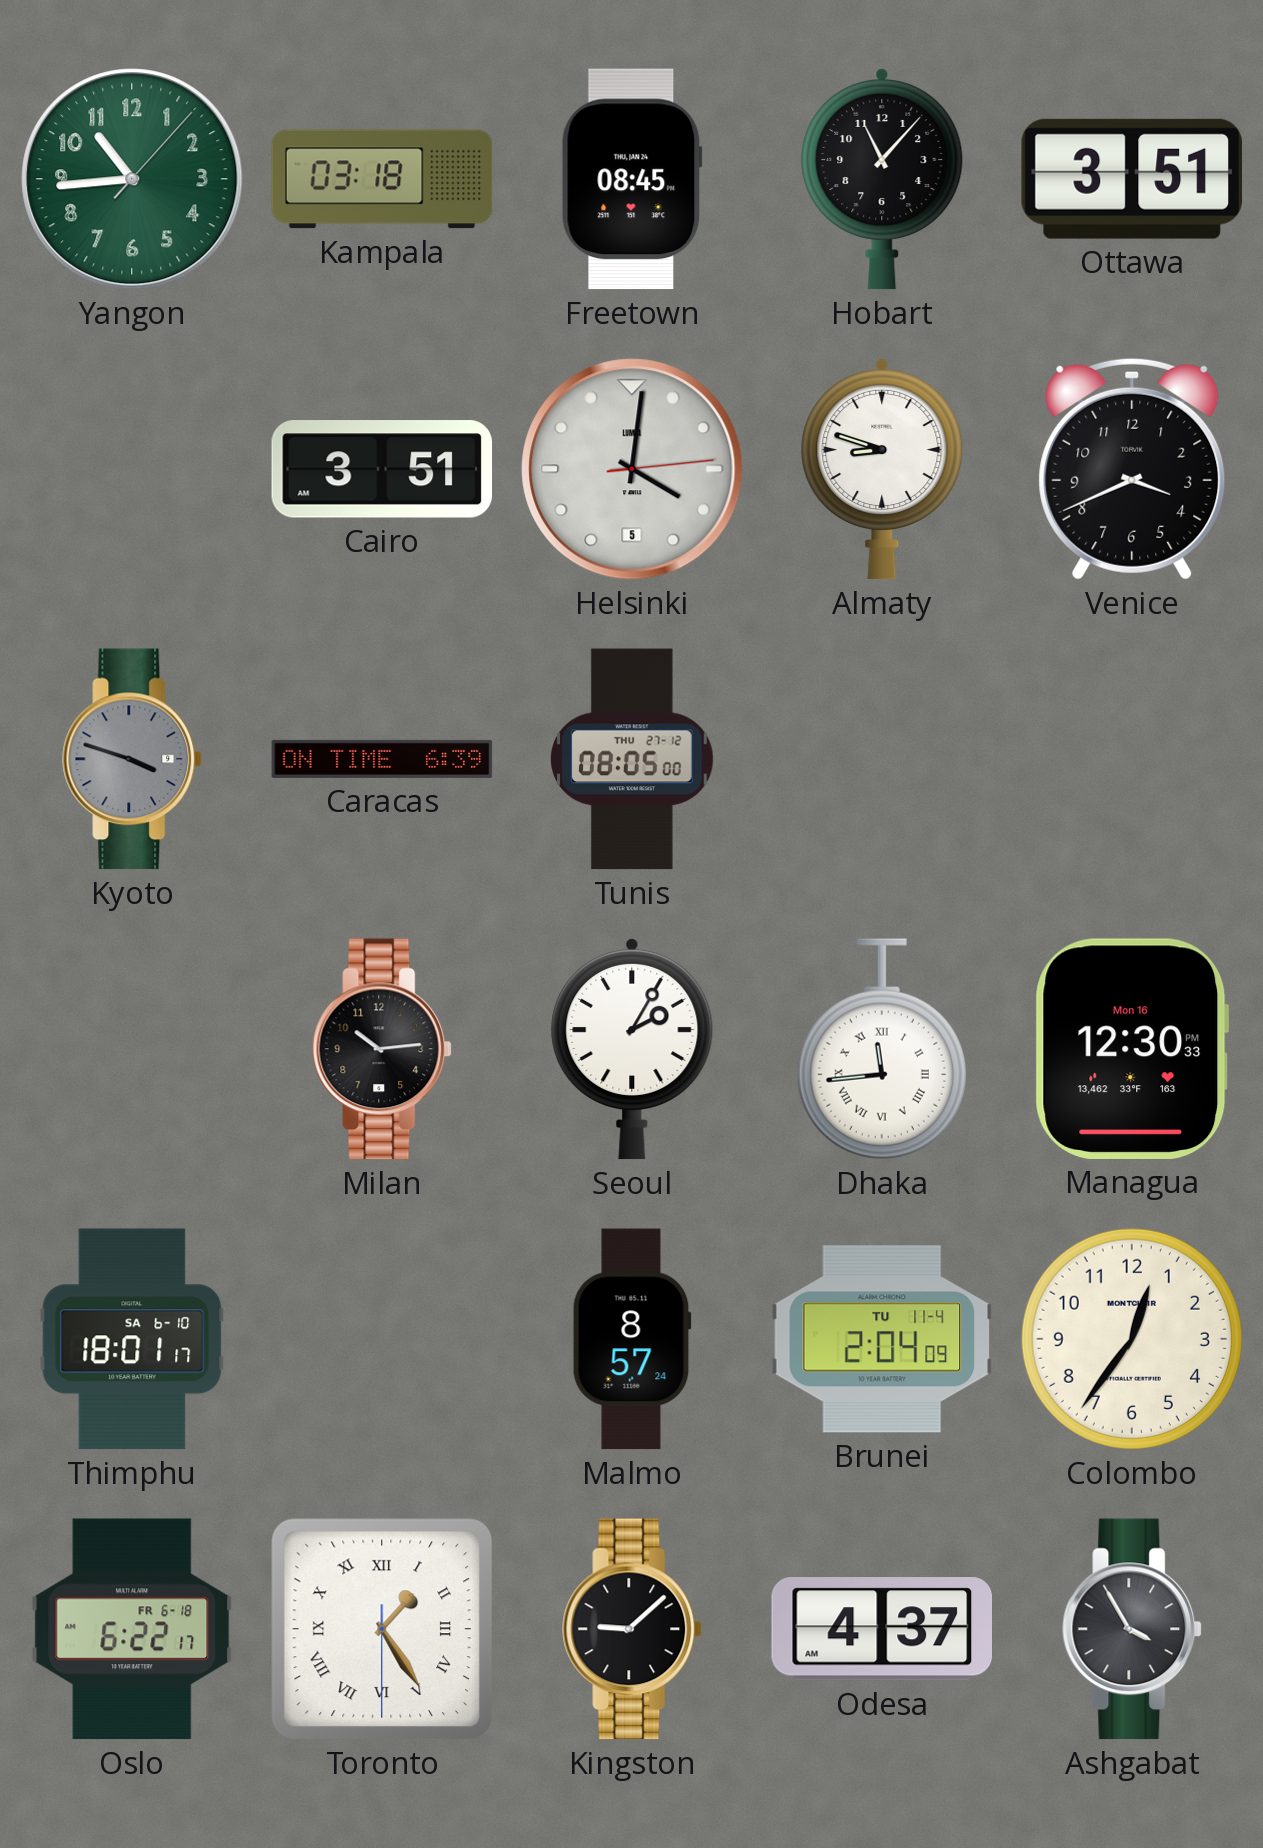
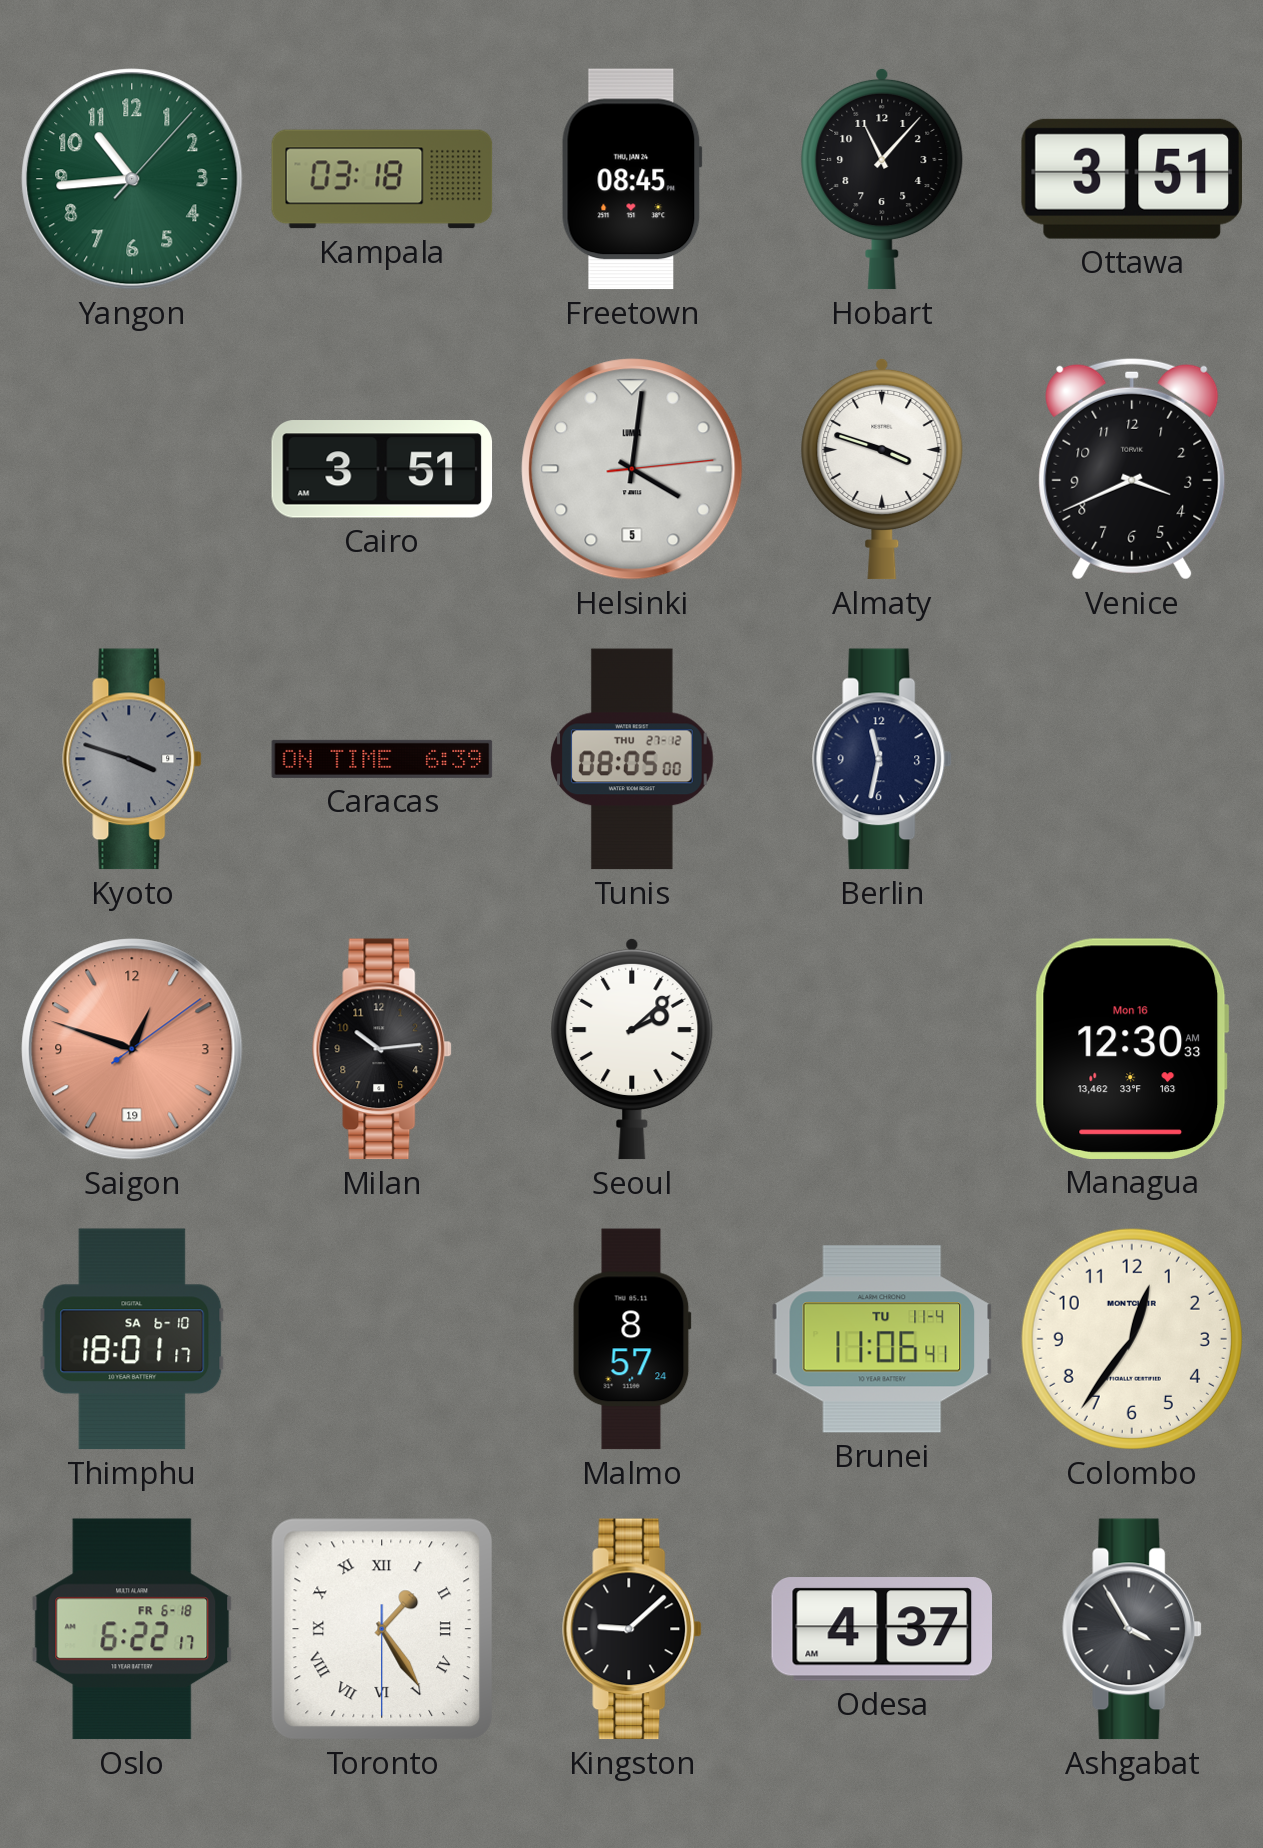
Almaty: 8:48 -> 3:48 (882, 469)
Berlin: none -> 11:32 (883, 759)
Saigon: none -> 12:48 (132, 1049)
Seoul: 2:05 -> 2:08 (632, 1049)
Dhaka: 11:44 -> none (882, 1049)
Managua: 12:30:33 PM -> 12:30:33 AM (1132, 1049)
Brunei: 2:04 -> 11:06 (882, 1339)
